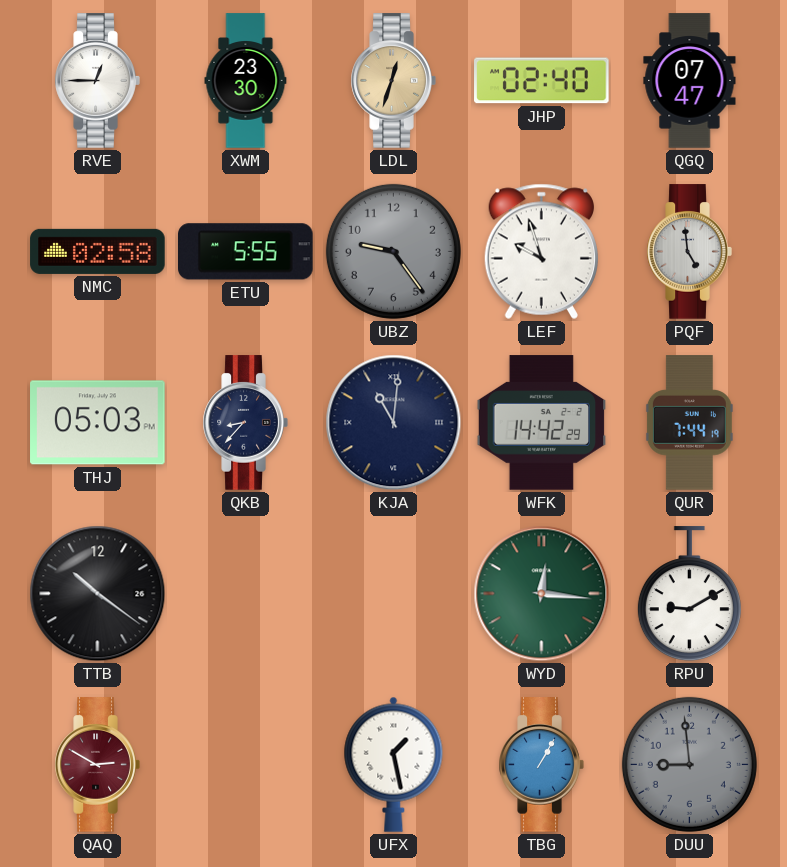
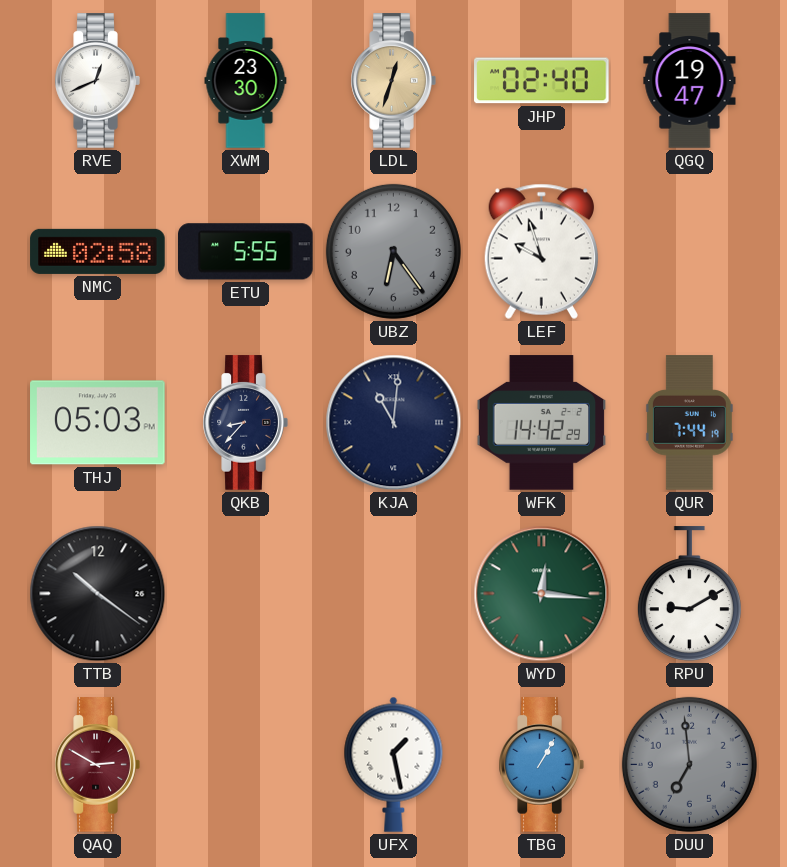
RVE: 12:45 -> 12:41 (97, 81)
QGQ: 07:47 -> 19:47 (690, 81)
UBZ: 9:24 -> 6:24 (393, 251)
PQF: 4:59 -> none (689, 252)
DUU: 8:59 -> 6:59 (689, 764)
